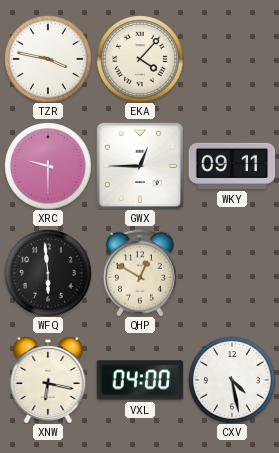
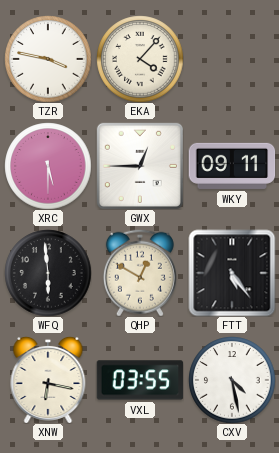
XRC: 9:30 -> 5:30 (48, 166)
FTT: none -> 5:24 (232, 273)
VXL: 04:00 -> 03:55 (140, 380)
